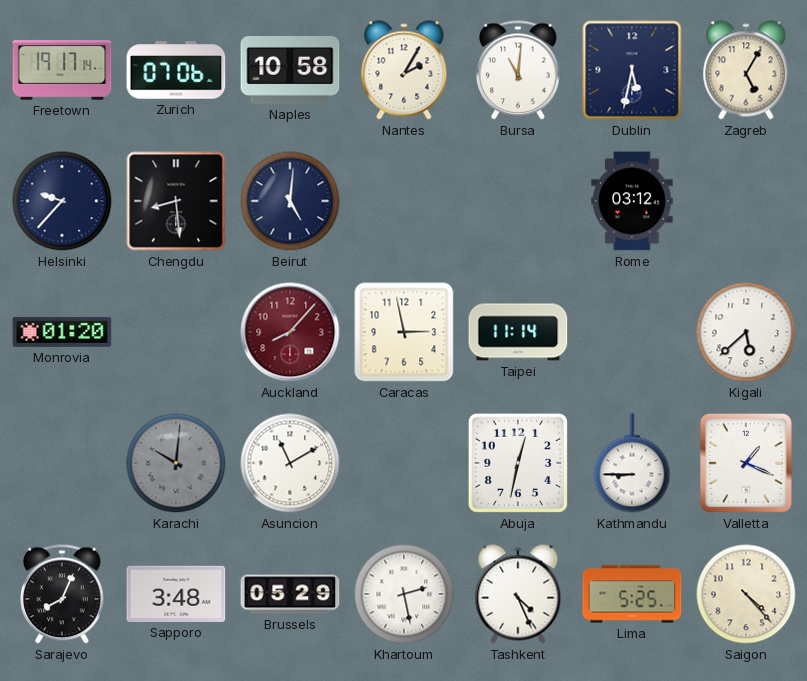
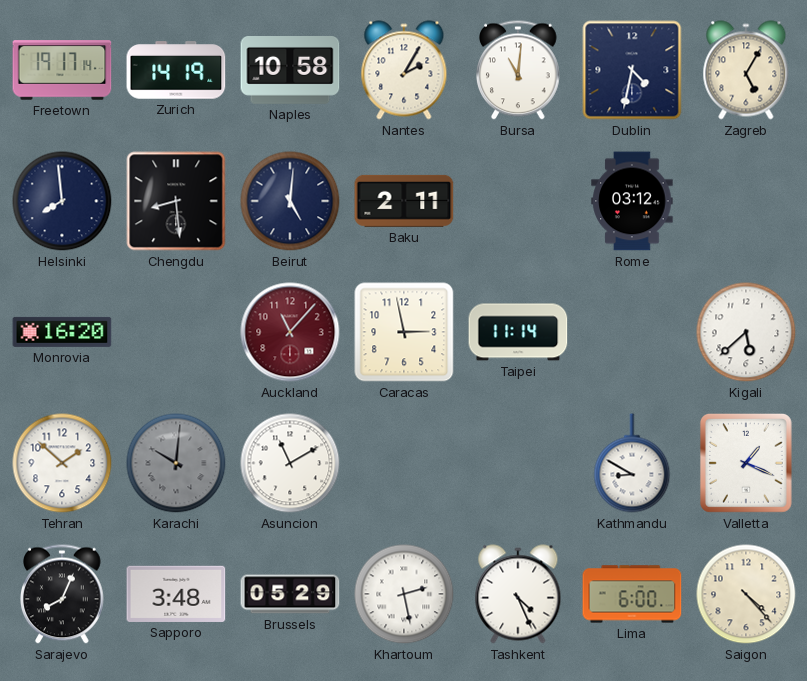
Zurich: 07:06 -> 14:19 (176, 70)
Dublin: 5:32 -> 4:32 (632, 70)
Helsinki: 9:37 -> 7:59 (62, 201)
Baku: none -> 2:11 (404, 201)
Monrovia: 01:20 -> 16:20 (62, 332)
Auckland: 8:07 -> 11:07 (290, 332)
Tehran: none -> 1:52 (62, 463)
Abuja: 12:32 -> none (518, 463)
Kathmandu: 8:45 -> 8:50 (632, 463)
Lima: 5:25 -> 6:00 (632, 594)
